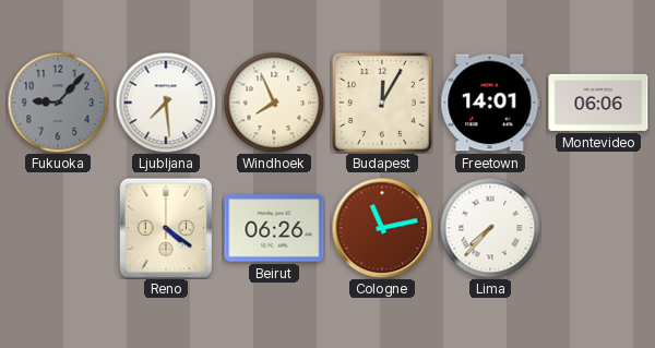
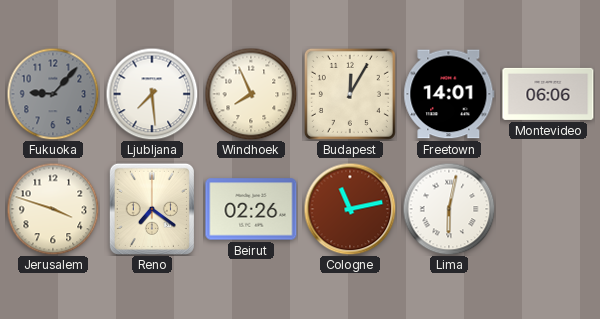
Jerusalem: none -> 3:48 (53, 209)
Reno: 4:21 -> 7:21 (152, 209)
Beirut: 06:26 -> 02:26 (251, 209)
Lima: 7:37 -> 6:02 (449, 209)
